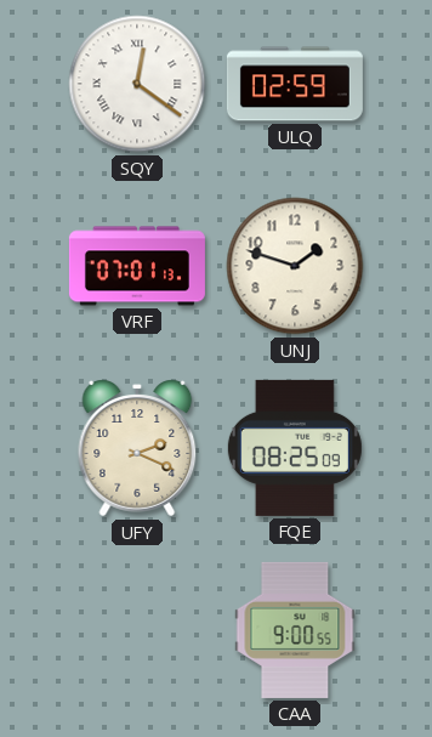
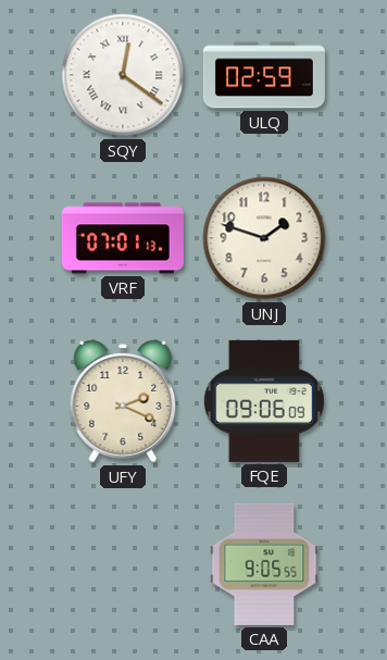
FQE: 08:25 -> 09:06 (264, 401)
CAA: 9:00 -> 9:05 (264, 564)
